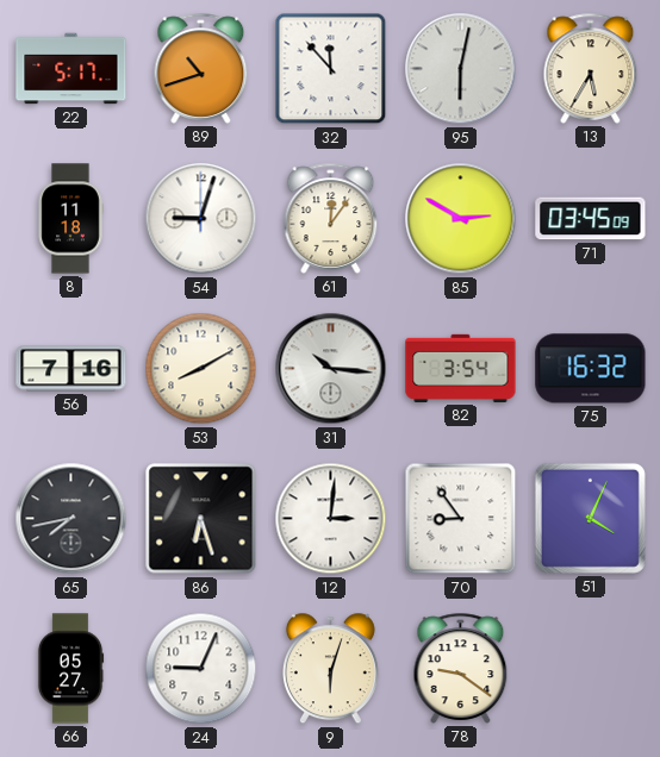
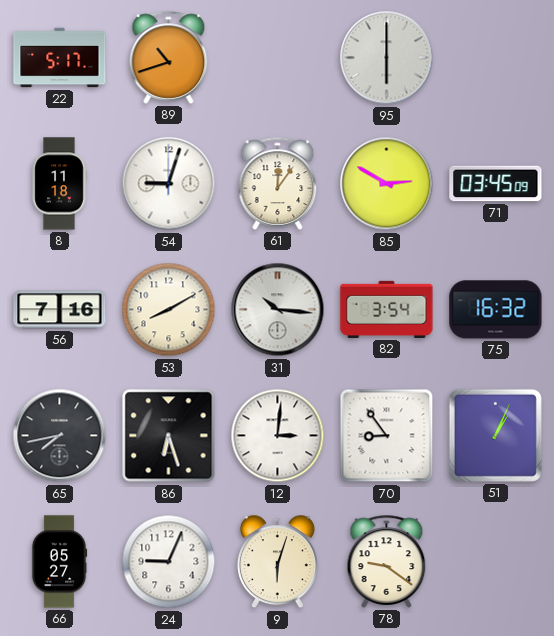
32: 11:53 -> none (331, 69)
95: 6:02 -> 6:00 (387, 58)
13: 5:35 -> none (591, 68)
51: 4:04 -> 1:04 (495, 435)
